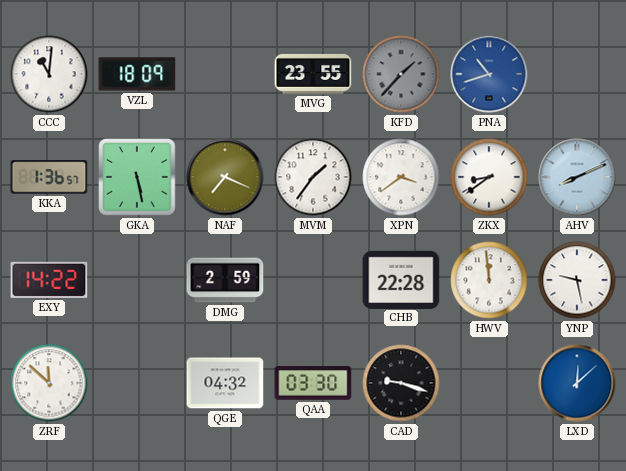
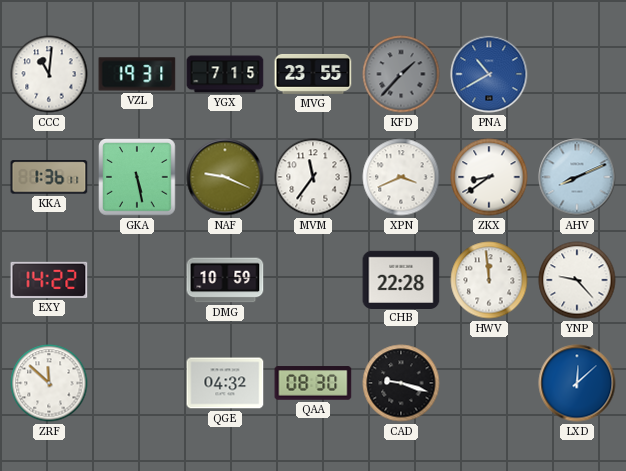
VZL: 18:09 -> 19:31 (137, 74)
YGX: none -> 7:15 (225, 74)
PNA: 10:42 -> 10:40 (489, 74)
KKA: 1:36:57 -> 1:36:11 (49, 177)
NAF: 7:19 -> 9:19 (225, 177)
MVM: 1:36 -> 11:36 (313, 177)
XPN: 3:39 -> 3:41 (401, 177)
DMG: 2:59 -> 10:59 (225, 280)
YNP: 9:28 -> 9:23 (577, 280)
QAA: 03:30 -> 08:30 (313, 383)
